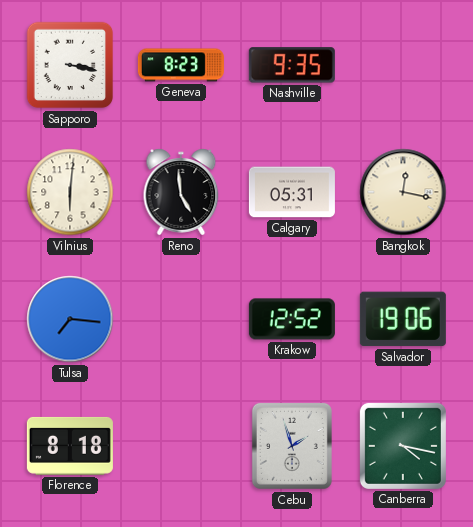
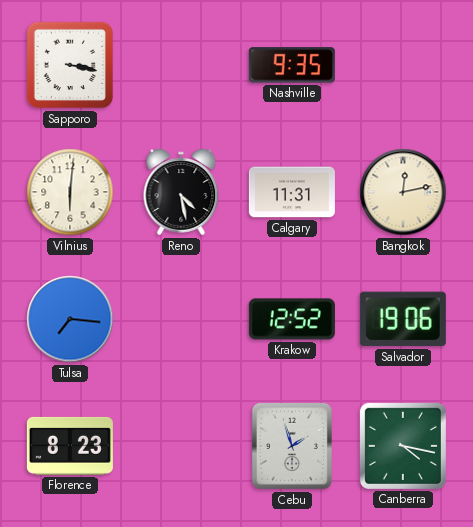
Geneva: 8:23 -> none (181, 65)
Reno: 4:59 -> 4:28 (181, 192)
Calgary: 05:31 -> 11:31 (292, 192)
Bangkok: 12:17 -> 12:13 (403, 192)
Florence: 8:18 -> 8:23 (70, 446)
